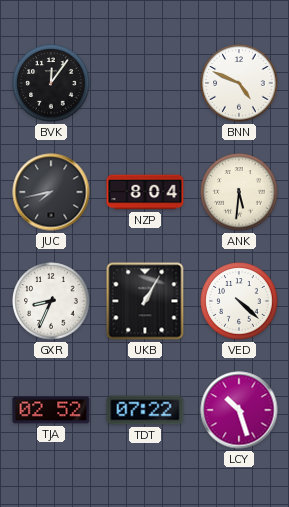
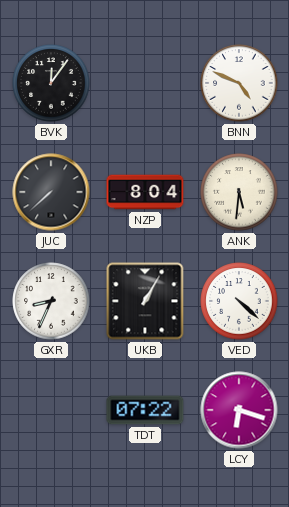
JUC: 7:43 -> 7:38 (51, 192)
TJA: 02:52 -> none (51, 410)
LCY: 10:27 -> 6:18 (239, 410)
